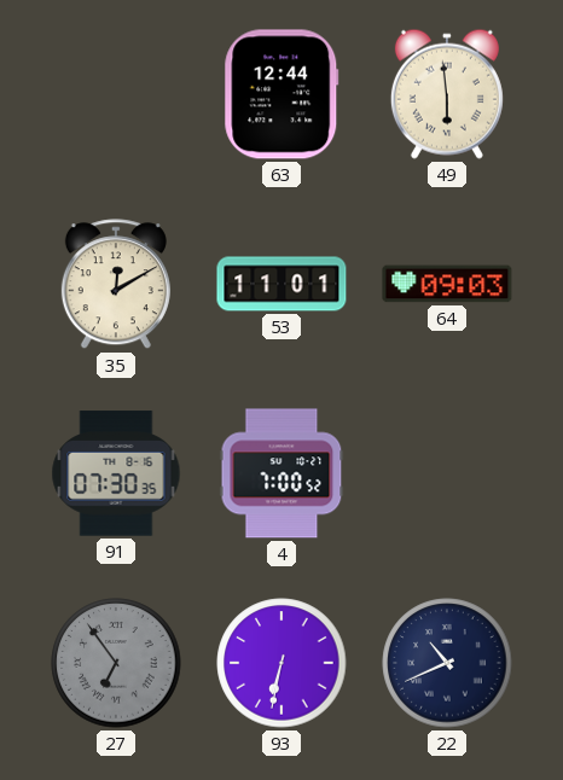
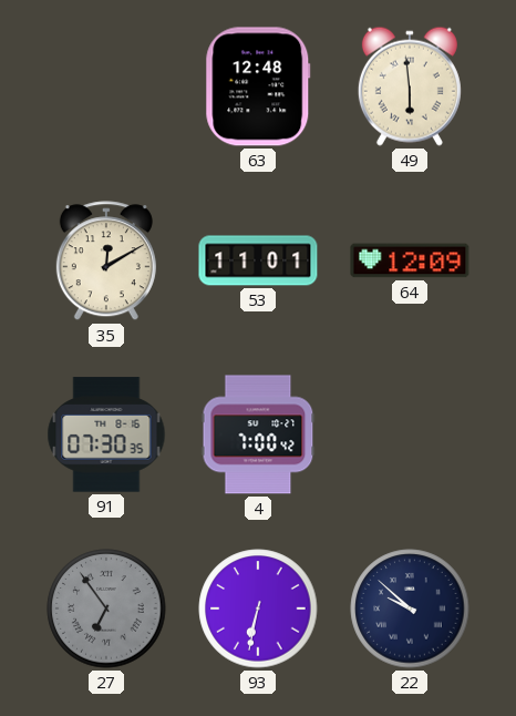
63: 12:44 -> 12:48 (258, 86)
64: 09:03 -> 12:09 (410, 260)
4: 7:00:52 -> 7:00:42 (258, 434)
22: 10:41 -> 9:52 (410, 608)
